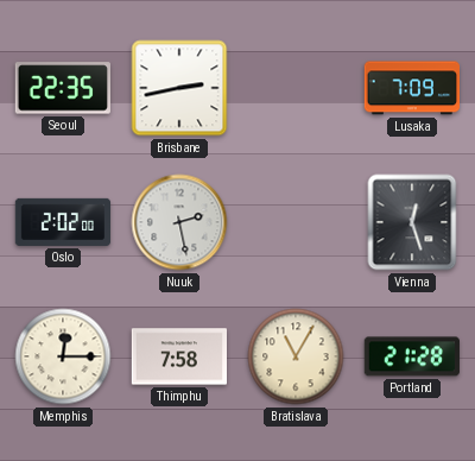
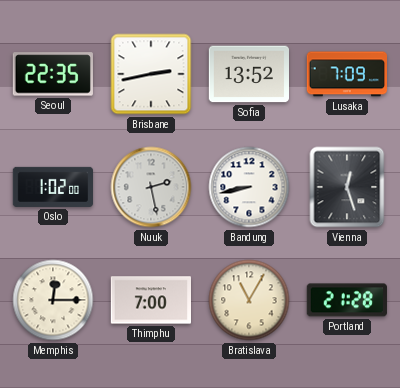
Sofia: none -> 13:52 (248, 74)
Oslo: 2:02 -> 1:02 (53, 187)
Bandung: none -> 8:43 (249, 187)
Thimphu: 7:58 -> 7:00 (150, 300)
